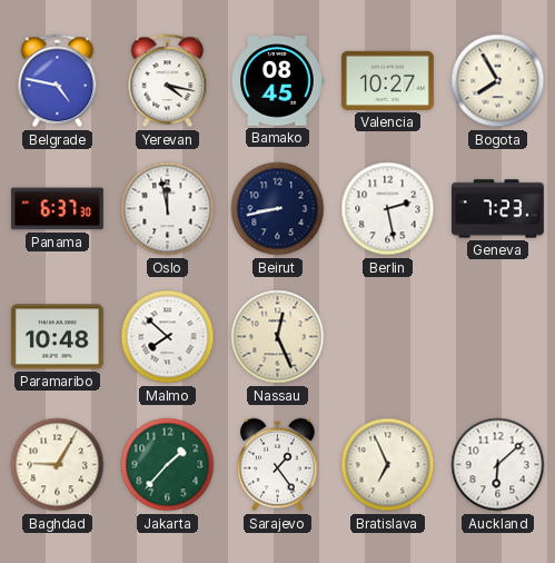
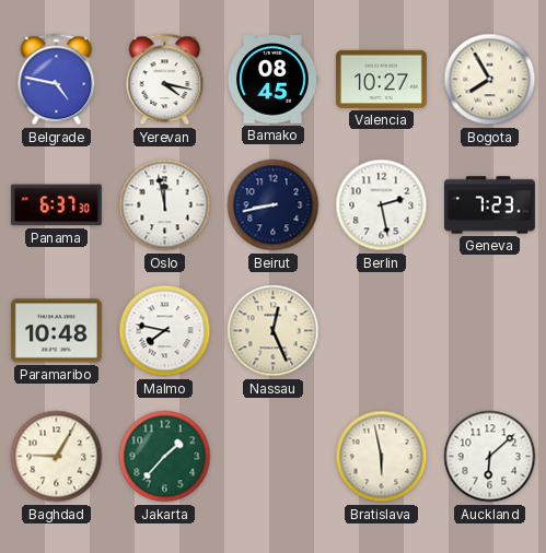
Malmo: 7:52 -> 7:47 (165, 331)
Sarajevo: 1:24 -> none (278, 465)
Bratislava: 6:56 -> 5:58 (382, 457)
